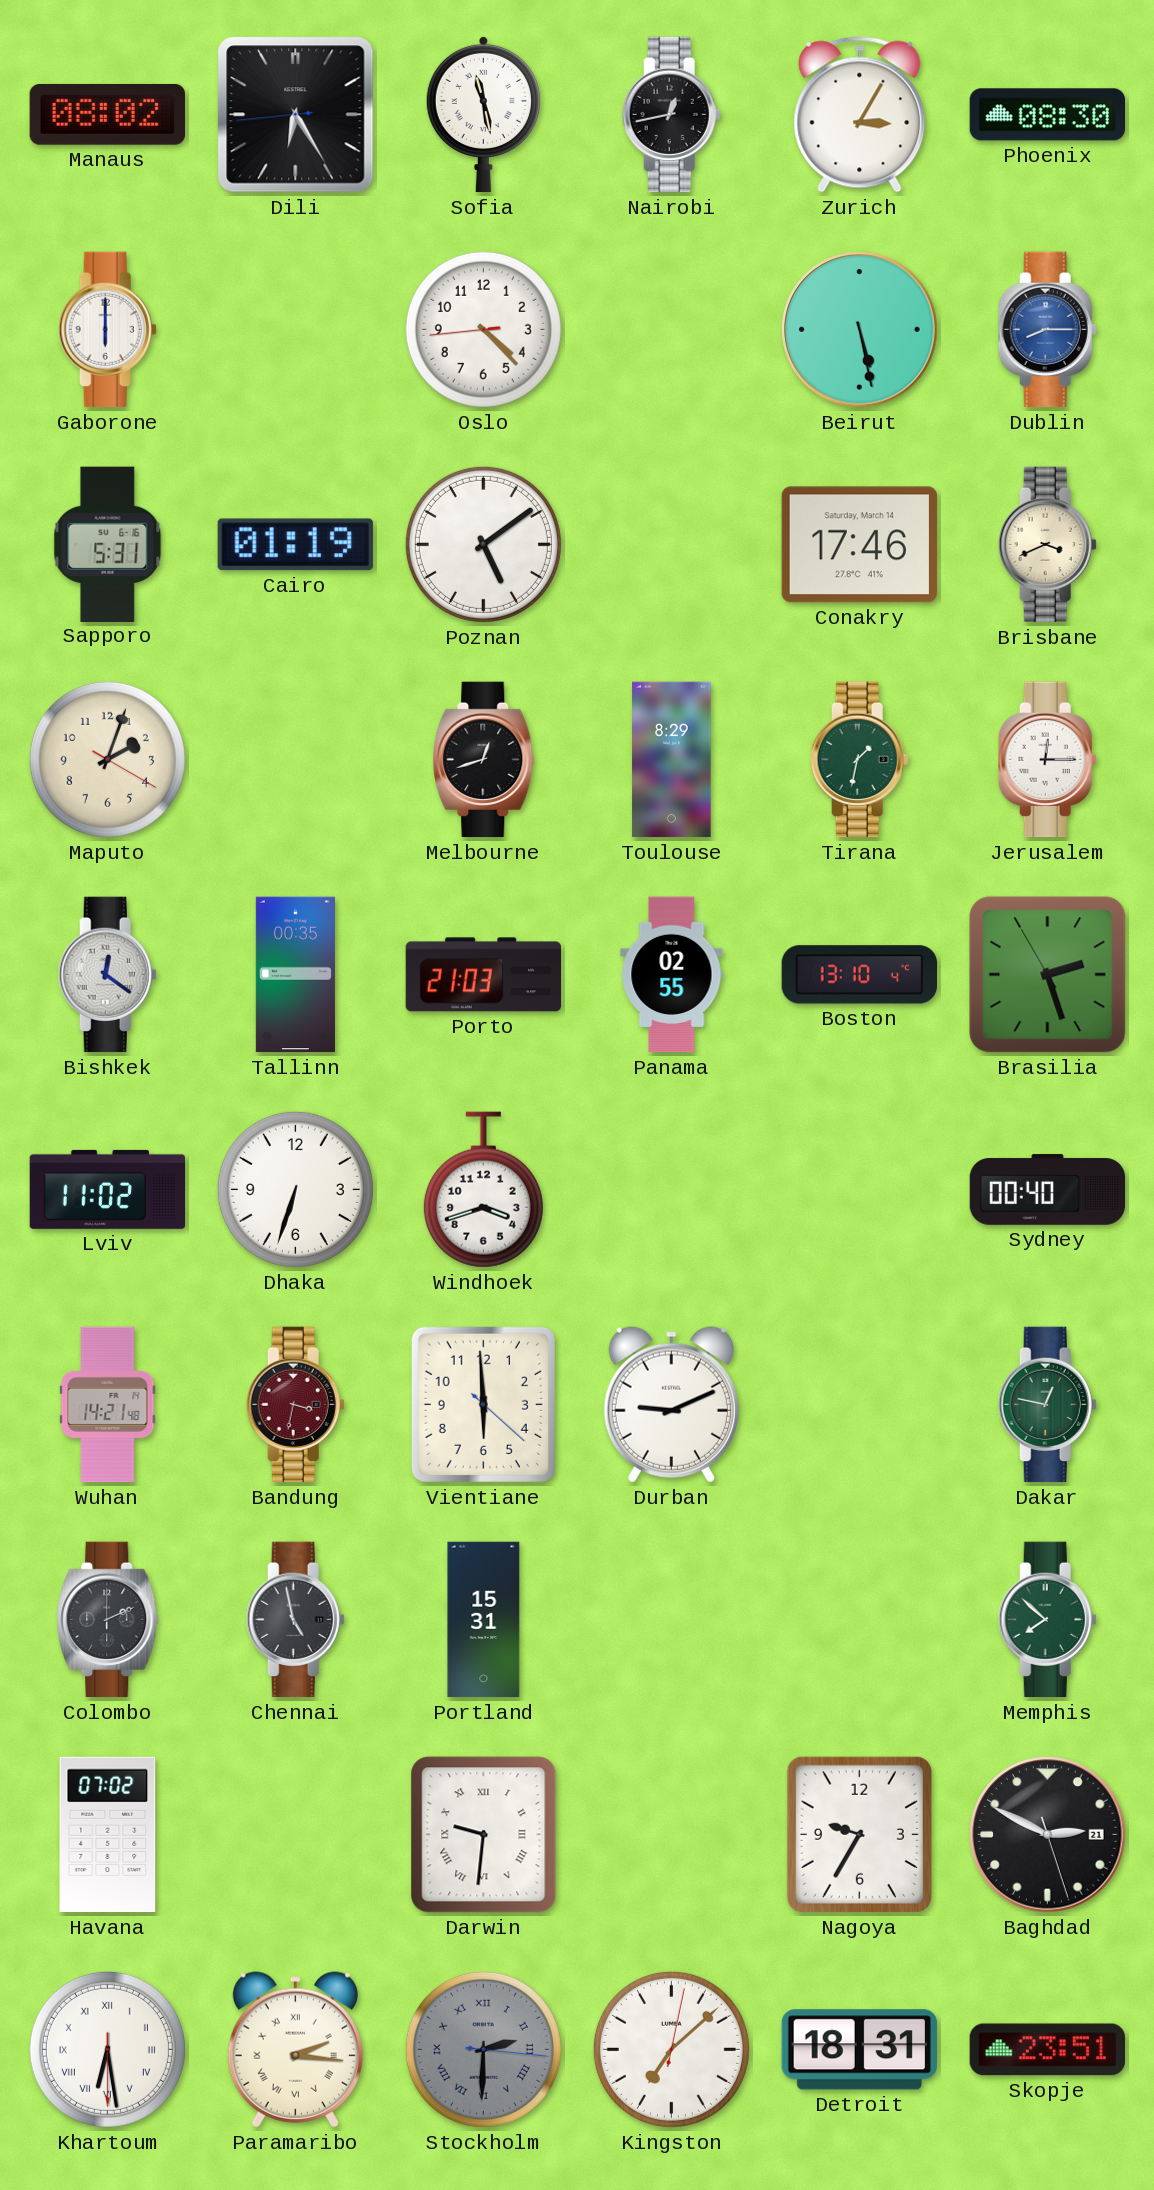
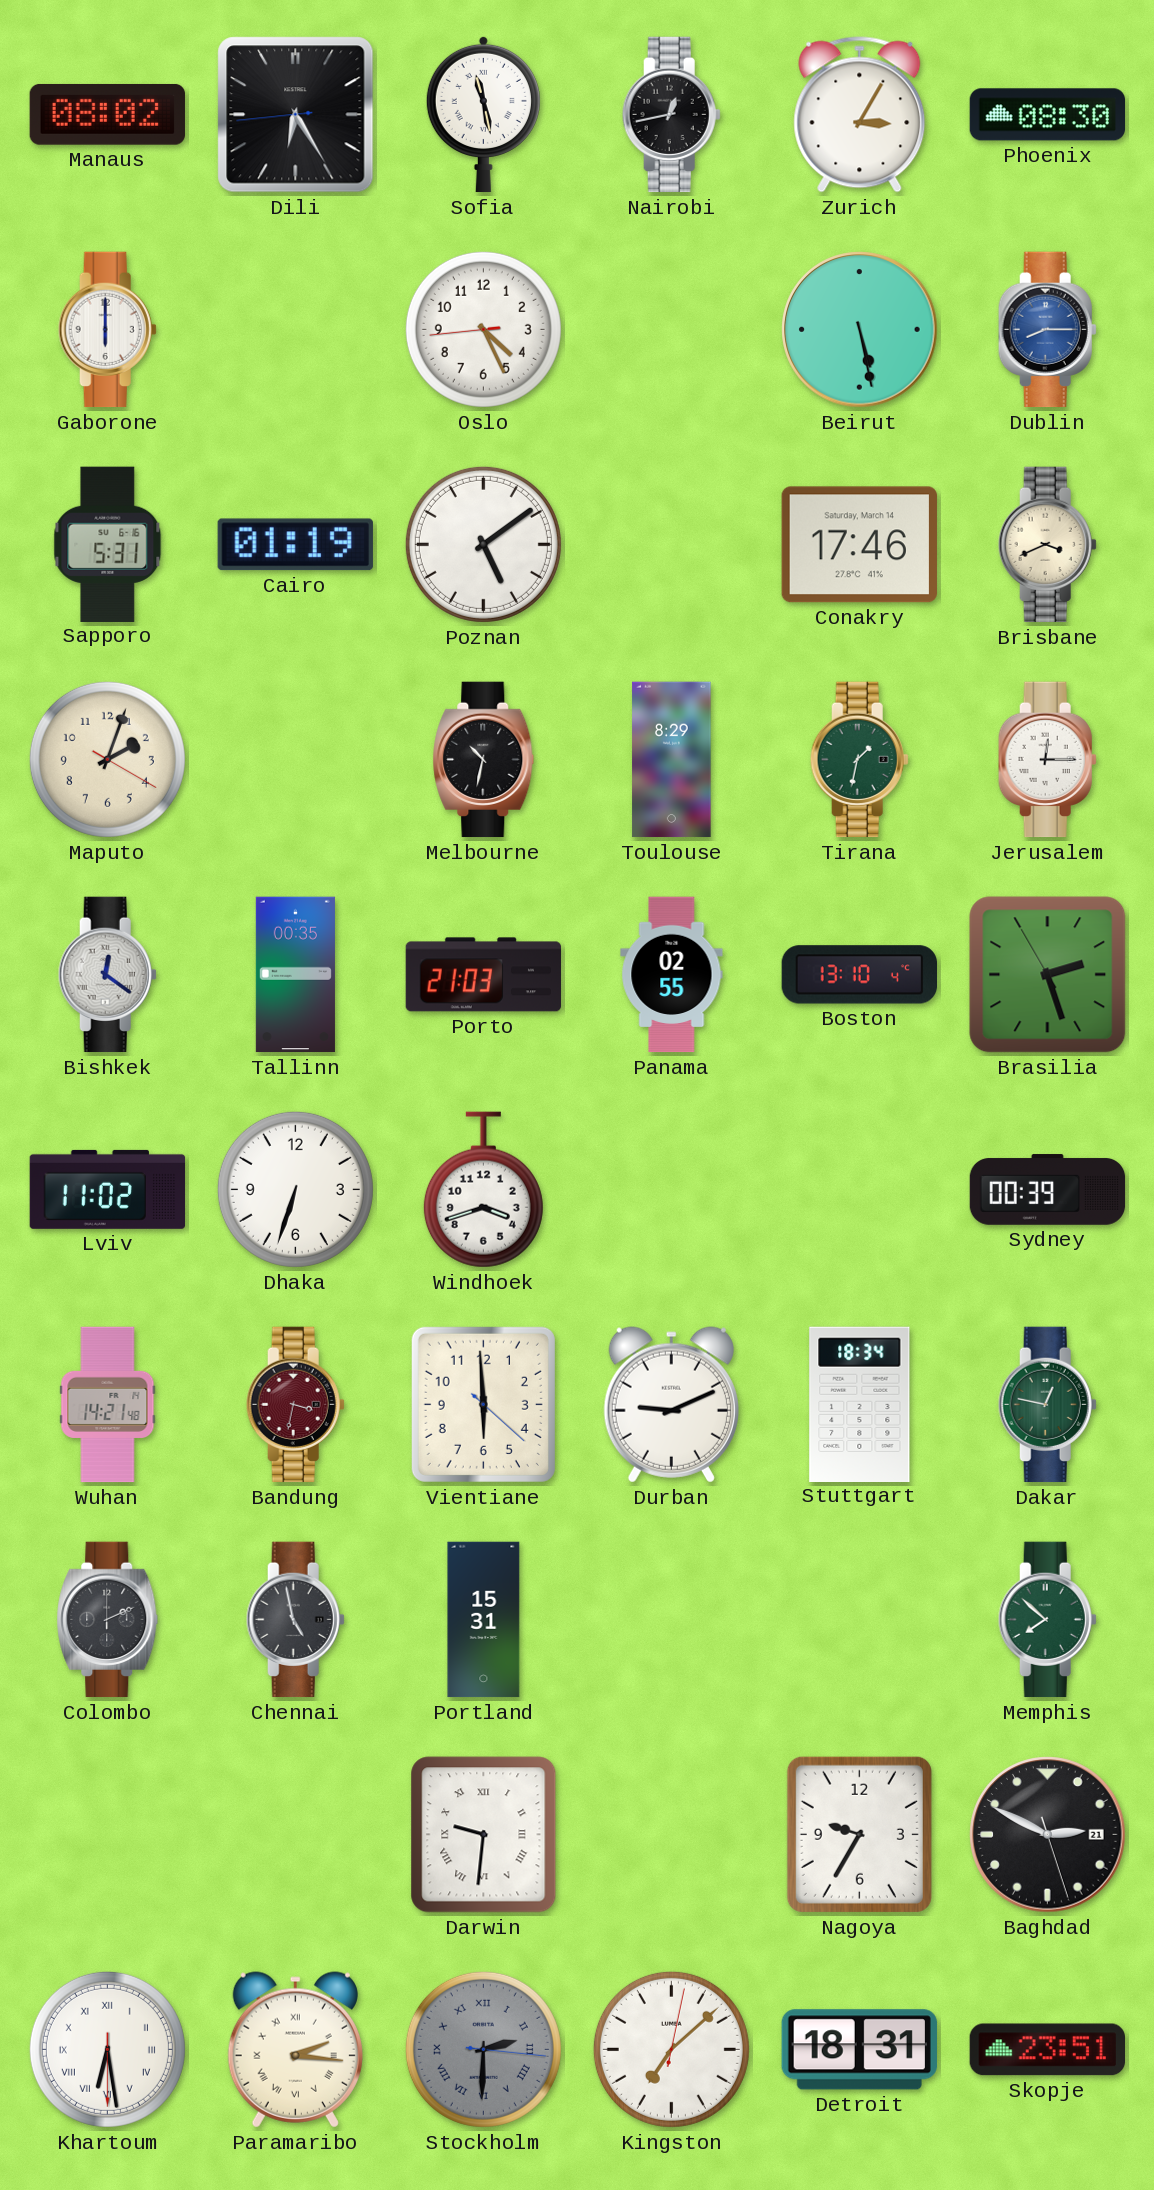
Oslo: 4:22 -> 4:25 (483, 329)
Melbourne: 12:42 -> 10:32 (484, 760)
Sydney: 00:40 -> 00:39 (1048, 1190)
Stuttgart: none -> 18:34 (860, 1404)
Havana: 07:02 -> none (108, 1835)
